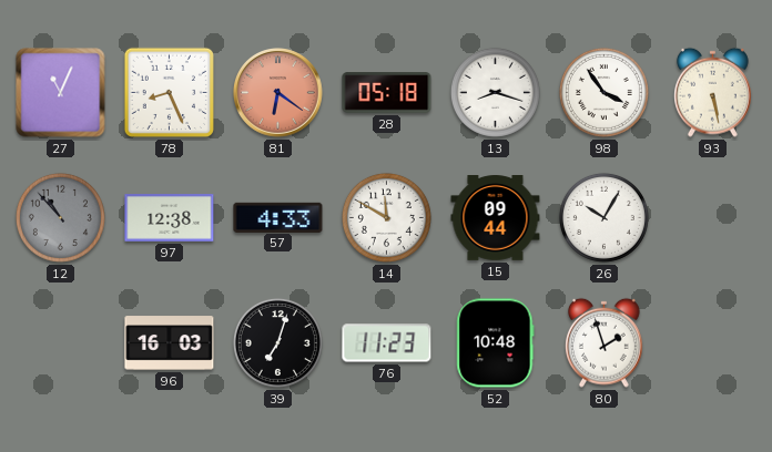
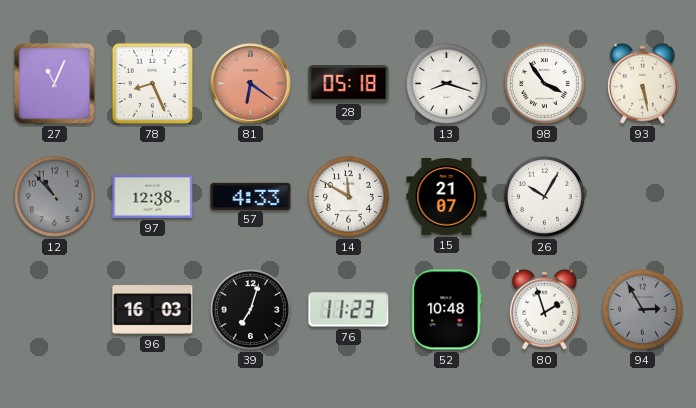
15: 09:44 -> 21:07 (447, 197)
94: none -> 2:55 (642, 309)
